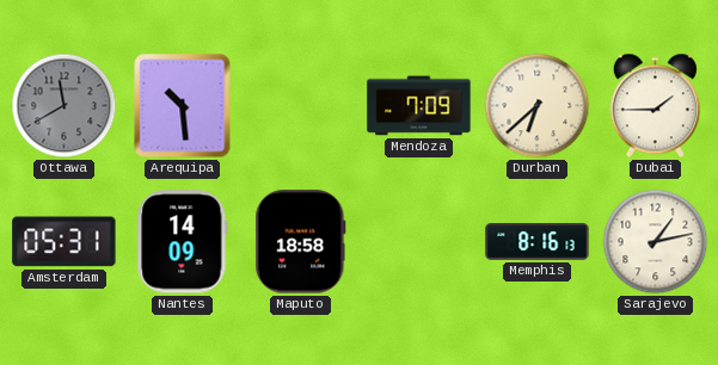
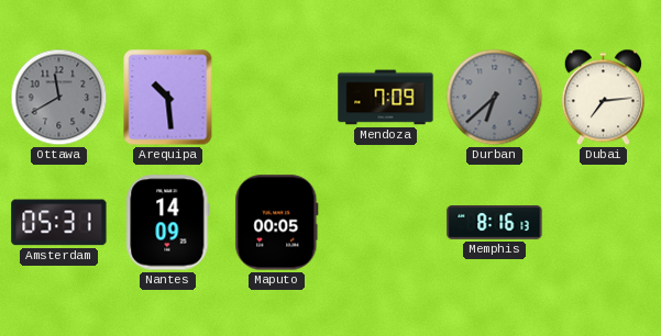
Durban dial: cream -> grey (495, 98)
Dubai: 1:45 -> 7:14 (603, 98)
Maputo: 18:58 -> 00:05 (277, 223)
Sarajevo: 1:13 -> none (656, 242)
